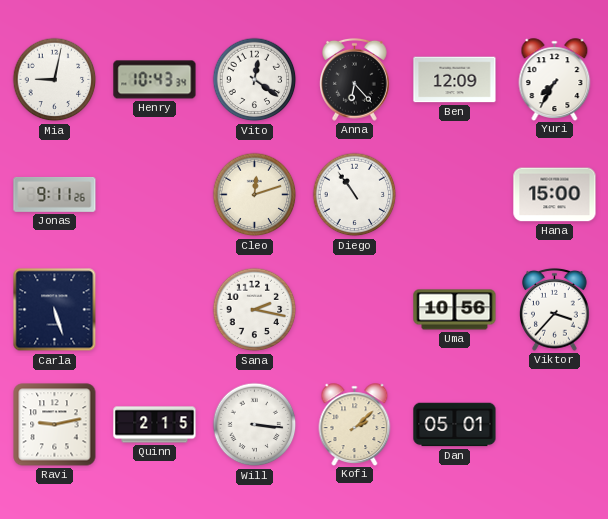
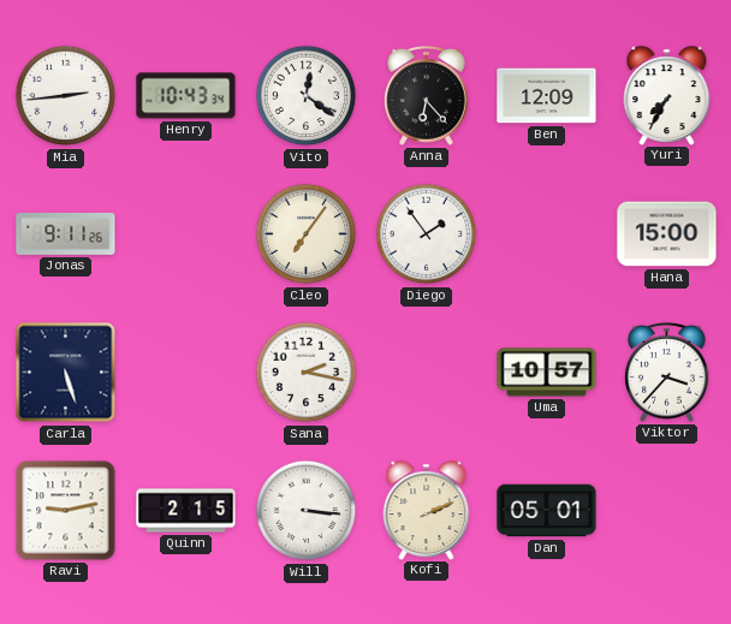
Mia: 9:02 -> 2:44 (66, 96)
Cleo: 12:12 -> 7:06 (307, 234)
Diego: 10:54 -> 1:54 (427, 234)
Uma: 10:56 -> 10:57 (547, 373)
Kofi: 2:08 -> 2:11 (427, 510)
